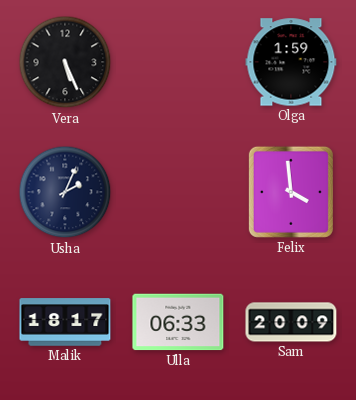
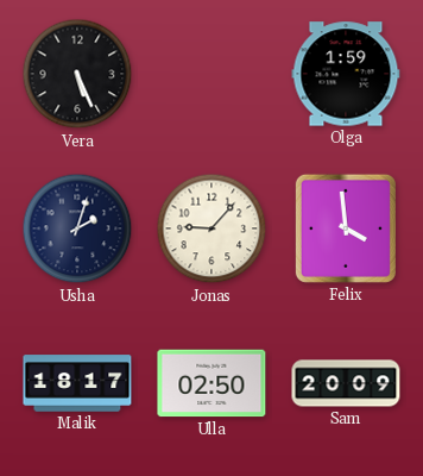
Usha: 2:04 -> 2:03 (77, 228)
Jonas: none -> 9:07 (211, 228)
Ulla: 06:33 -> 02:50 (211, 383)
